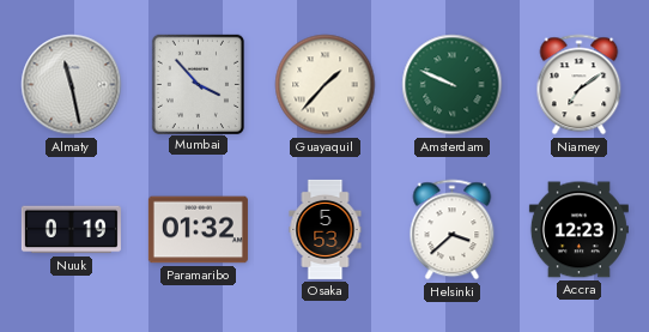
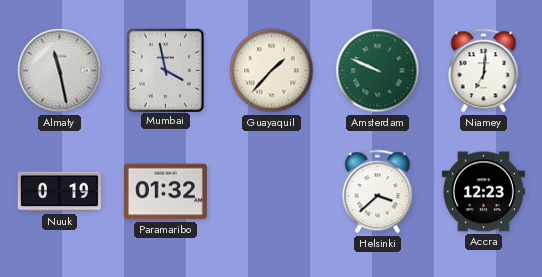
Mumbai: 3:53 -> 3:58 (165, 70)
Niamey: 7:09 -> 7:01 (484, 71)
Osaka: 5:53 -> none (326, 229)
